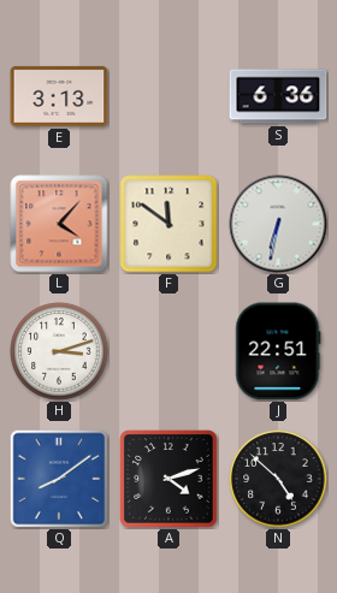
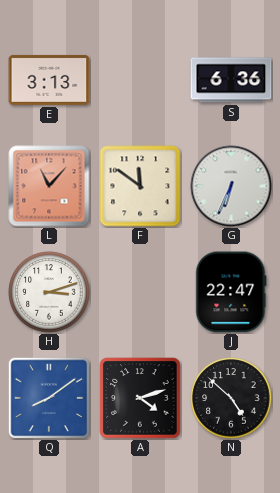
L: 4:07 -> 11:07 (49, 186)
G: 6:32 -> 6:34 (231, 186)
J: 22:51 -> 22:47 (231, 292)
